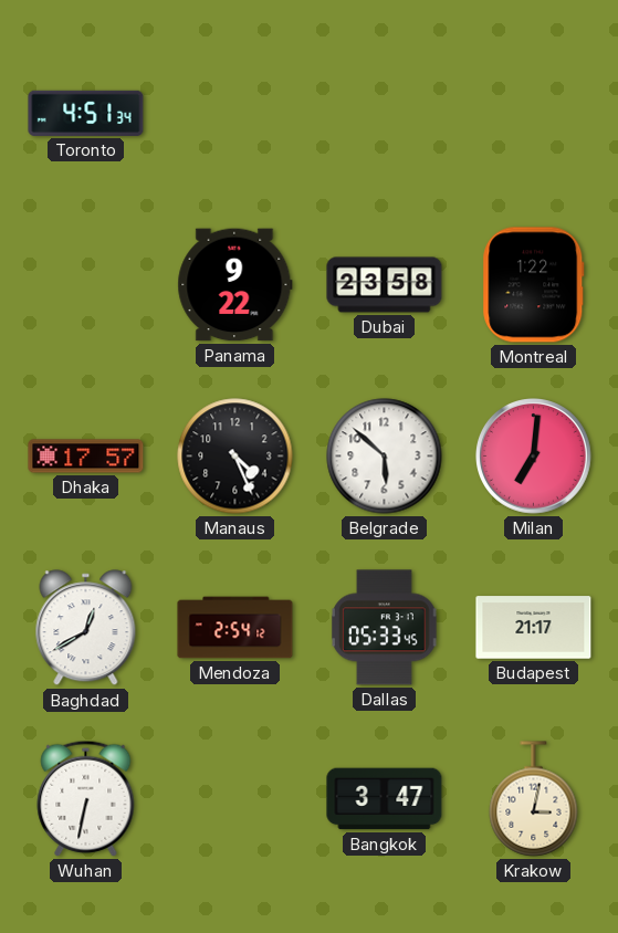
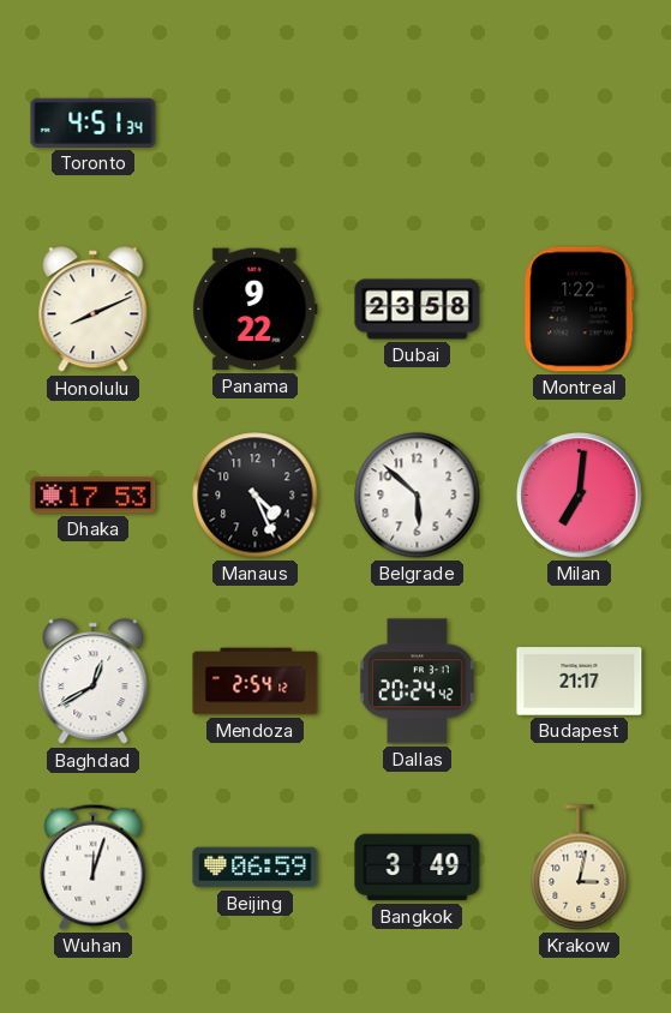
Honolulu: none -> 8:11 (94, 310)
Dhaka: 17:57 -> 17:53 (94, 496)
Dallas: 05:33 -> 20:24 (418, 682)
Wuhan: 6:32 -> 12:03 (94, 867)
Beijing: none -> 06:59 (256, 868)
Bangkok: 3:47 -> 3:49 (418, 868)
